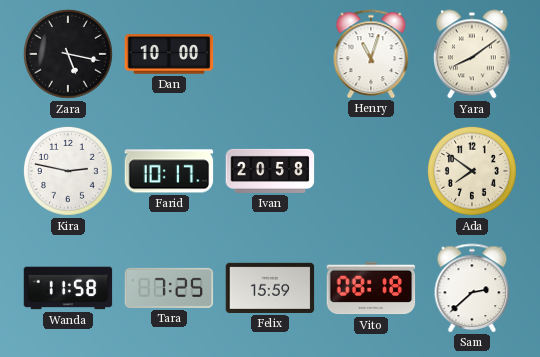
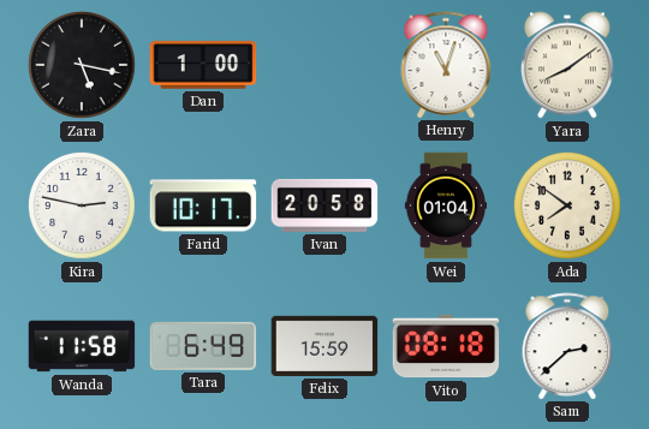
Dan: 10:00 -> 1:00 (203, 65)
Wei: none -> 01:04 (445, 205)
Tara: 7:25 -> 6:49 (203, 346)
